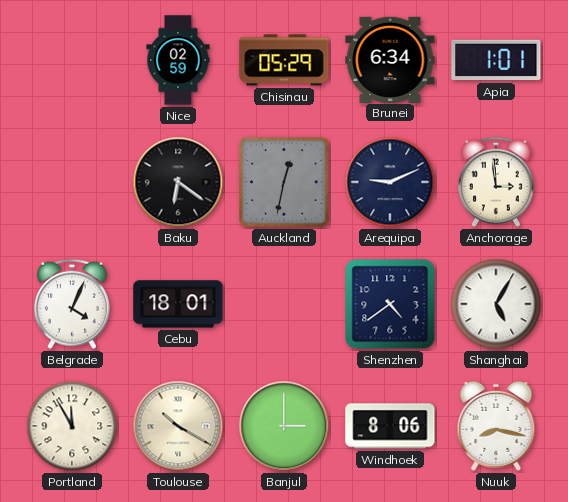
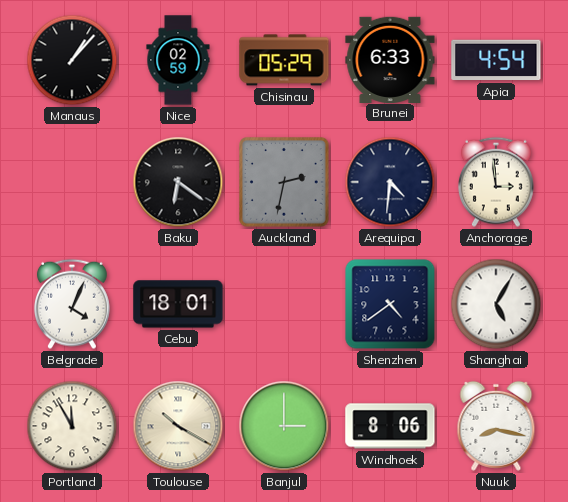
Manaus: none -> 1:07 (72, 60)
Brunei: 6:34 -> 6:33 (390, 59)
Apia: 1:01 -> 4:54 (496, 60)
Auckland: 12:32 -> 2:32 (285, 183)
Arequipa: 9:11 -> 4:31 (390, 182)
